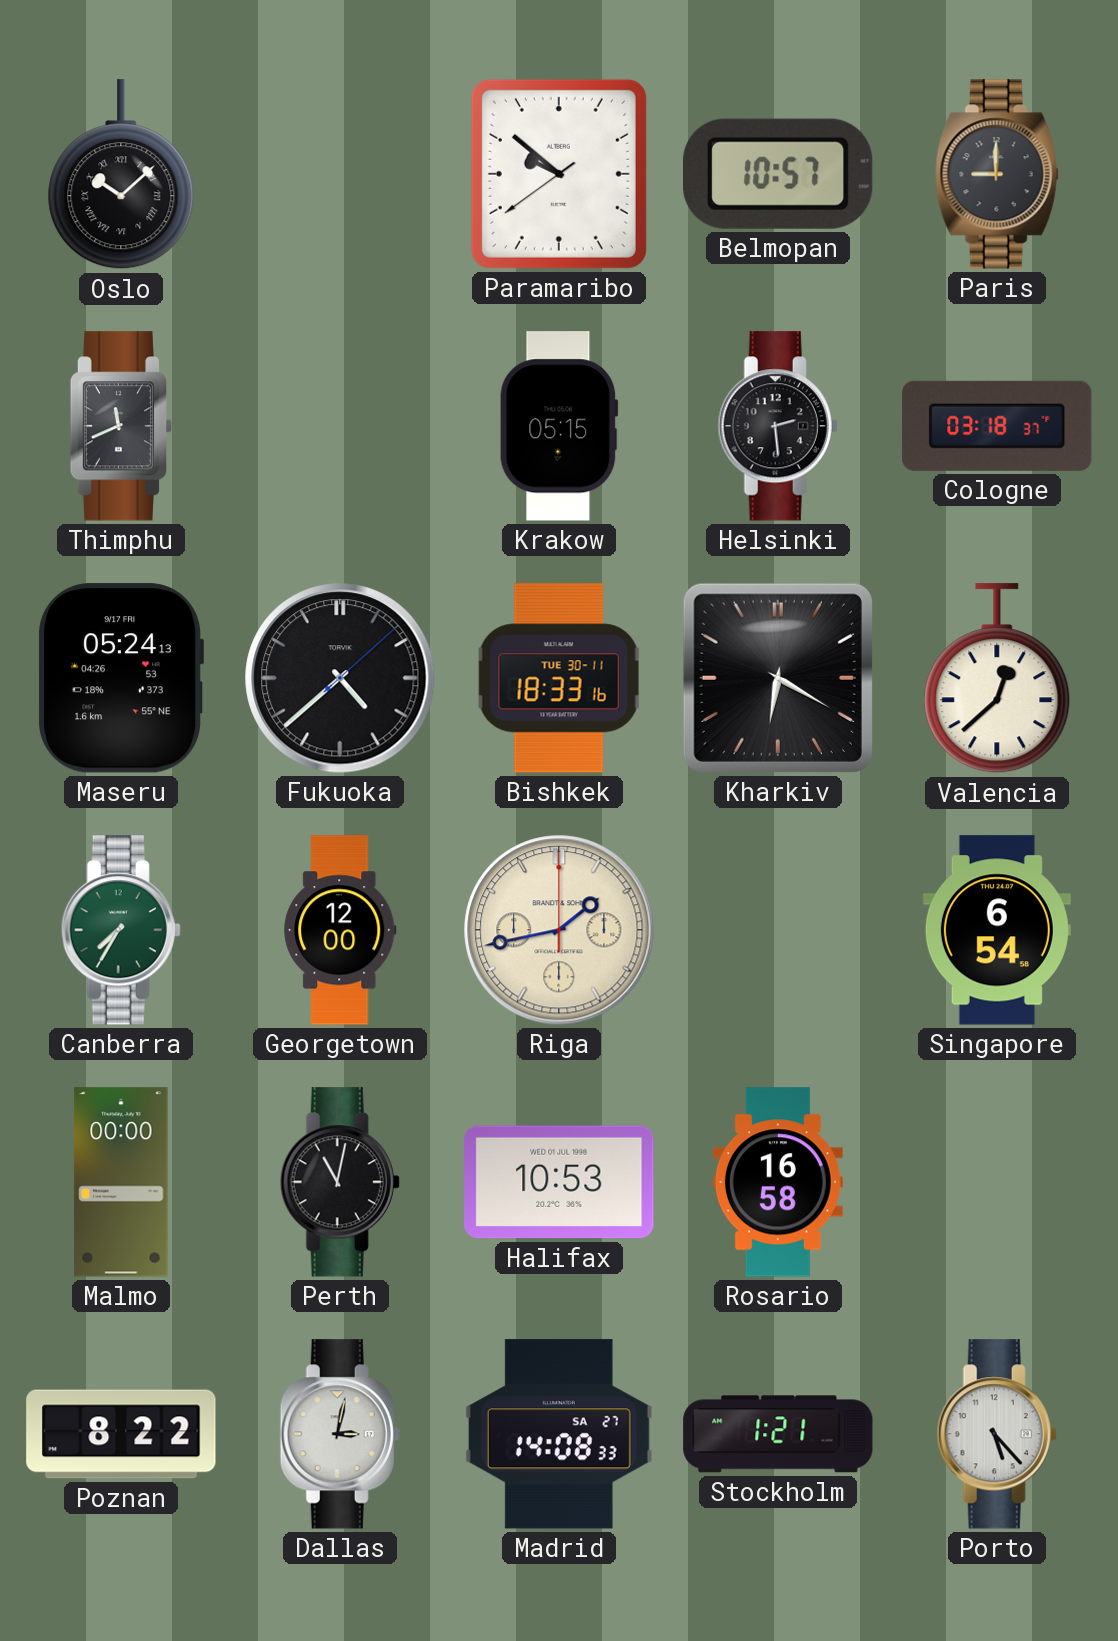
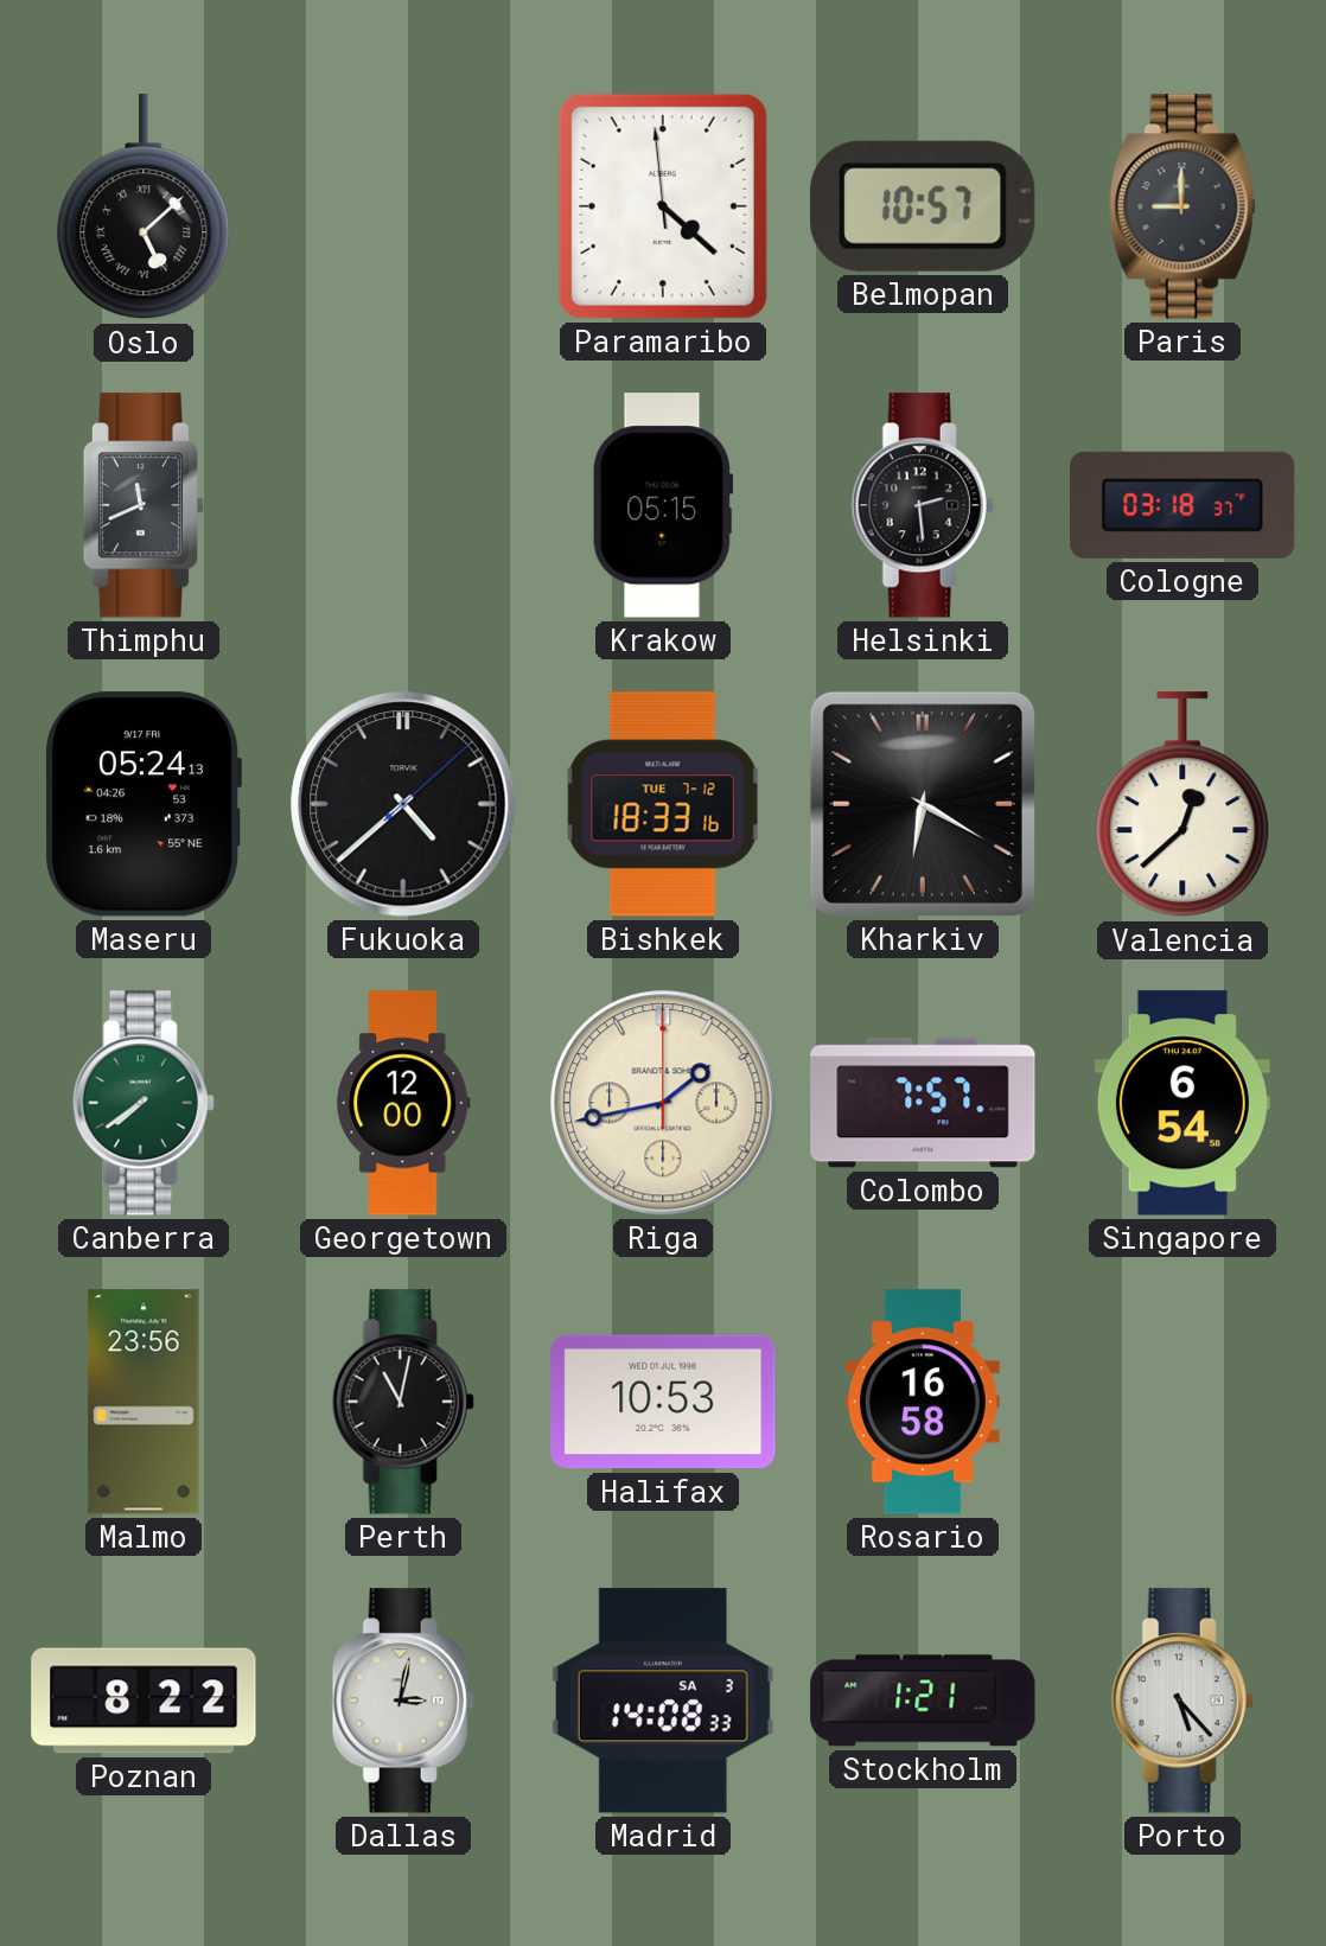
Oslo: 10:08 -> 5:08 (144, 208)
Paramaribo: 9:51 -> 4:21 (663, 206)
Bishkek date: TUE 30-11 -> TUE 7-12 (663, 804)
Canberra: 7:35 -> 7:39 (144, 1103)
Colombo: none -> 7:57 (923, 1103)
Malmo: 00:00 -> 23:56 (144, 1402)
Madrid date: SA 27 -> SA 3 (663, 1701)
